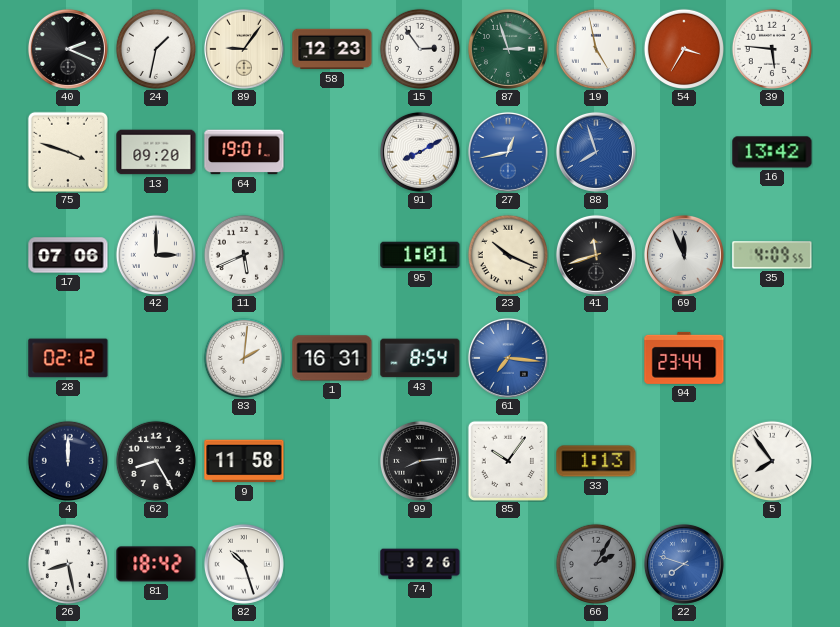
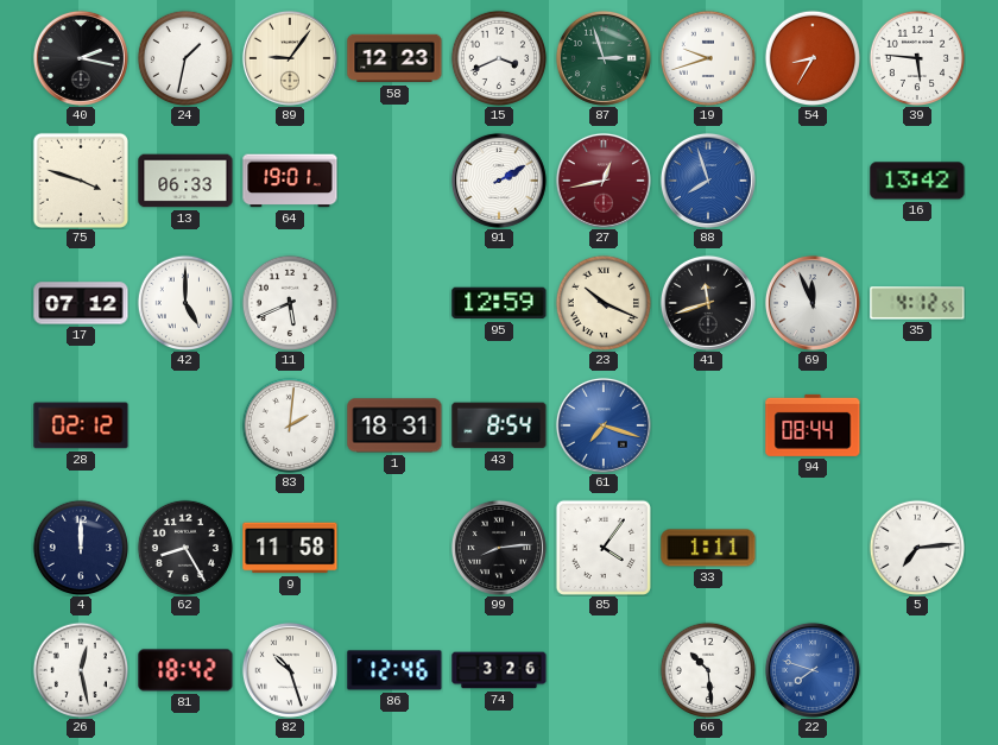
40: 2:19 -> 2:17 (81, 58)
15: 2:54 -> 3:41 (498, 57)
19: 4:58 -> 9:42 (707, 57)
54: 3:35 -> 8:35 (811, 57)
13: 09:20 -> 06:33 (185, 181)
91: 8:10 -> 2:10 (499, 181)
27 dial: blue -> burgundy (604, 181)
17: 07:06 -> 07:12 (81, 303)
42: 3:00 -> 5:00 (184, 302)
95: 1:01 -> 12:59 (499, 303)
35: 4:09 -> 4:12 (917, 303)
1: 16:31 -> 18:31 (394, 425)
61: 7:16 -> 7:18 (604, 425)
94: 23:44 -> 08:44 (813, 425)
85: 10:06 -> 4:06 (604, 548)
33: 1:13 -> 1:11 (708, 548)
5: 7:54 -> 7:14 (916, 547)
26: 8:28 -> 12:28 (80, 669)
86: none -> 12:46 (394, 670)
66: 2:05 -> 10:29 (707, 669)
66 dial: grey -> white (707, 669)
